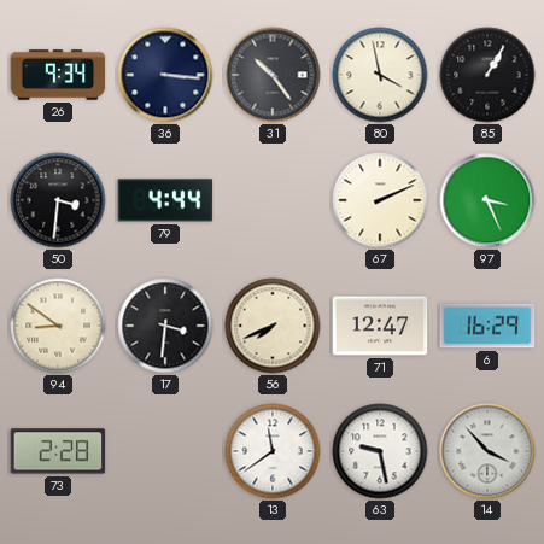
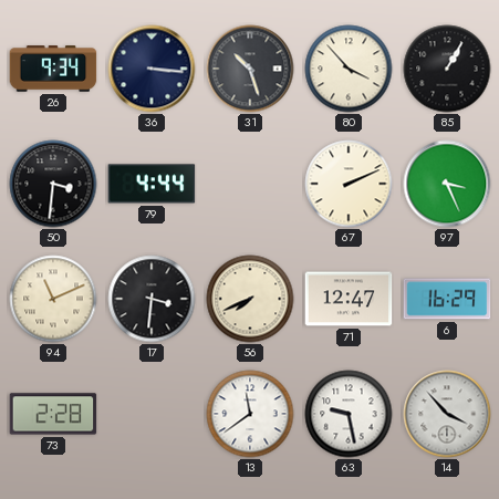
31: 10:24 -> 10:27 (250, 69)
80: 3:58 -> 3:53 (349, 69)
94: 8:51 -> 11:11 (53, 299)
